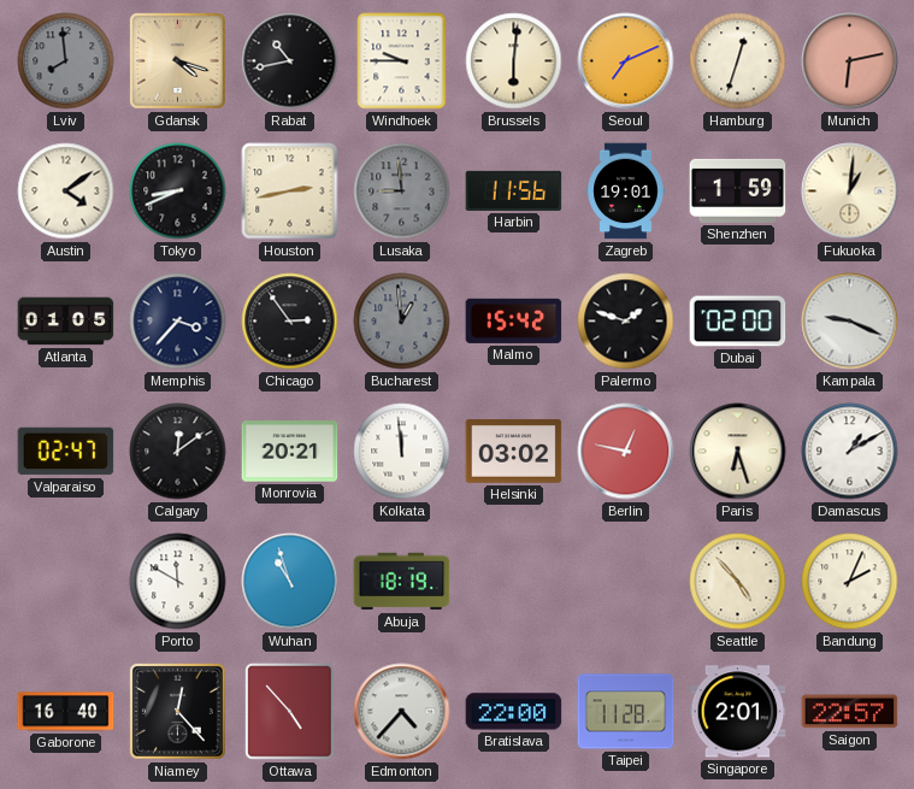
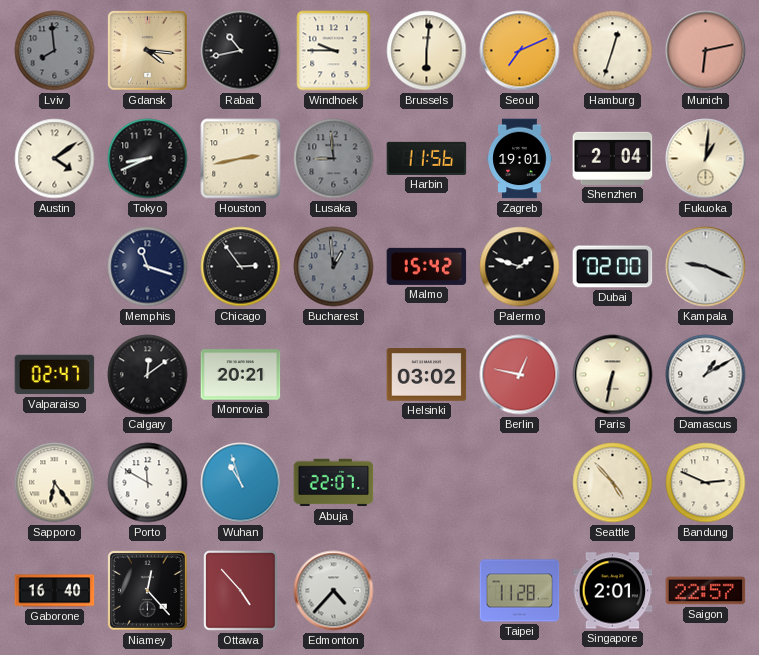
Gdansk: 4:18 -> 4:16 (148, 51)
Shenzhen: 1:59 -> 2:04 (613, 158)
Atlanta: 01:05 -> none (66, 322)
Memphis: 3:37 -> 11:18 (148, 267)
Kolkata: 11:59 -> none (402, 452)
Paris: 6:27 -> 6:32 (613, 375)
Sapporo: none -> 6:24 (55, 483)
Abuja: 18:19 -> 22:07 (334, 483)
Bandung: 2:04 -> 2:49 (706, 483)
Bratislava: 22:00 -> none (514, 712)
